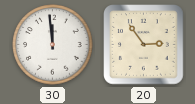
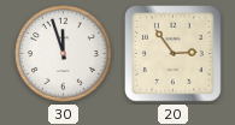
30: 11:59 -> 11:57 (64, 54)
